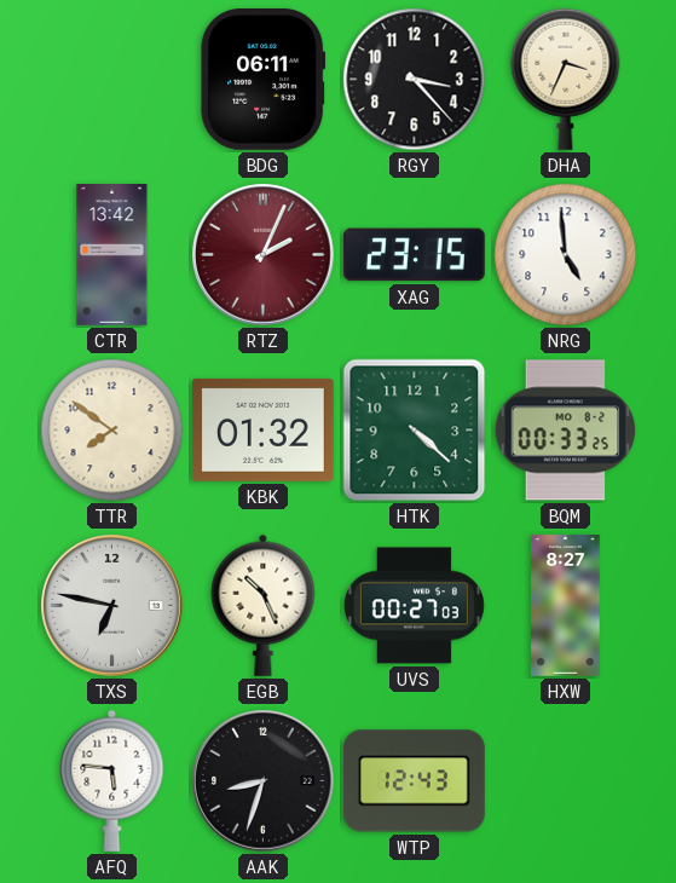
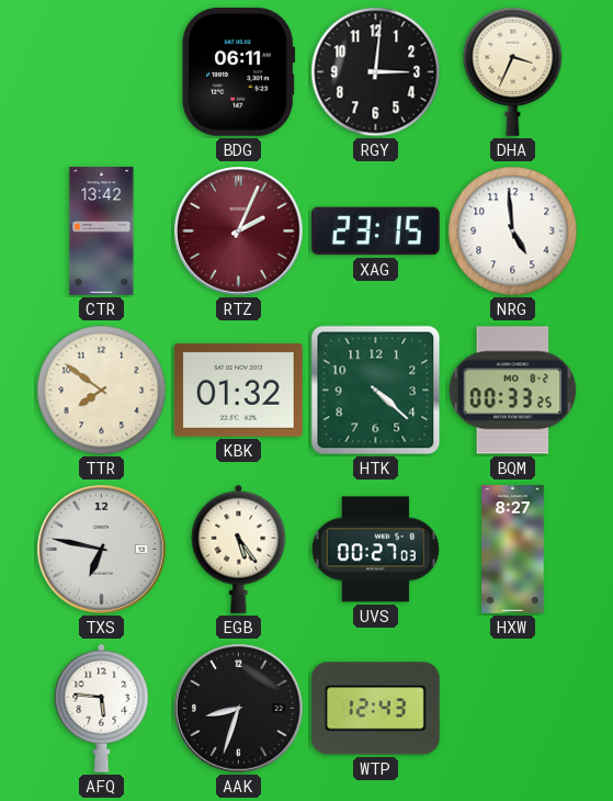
RGY: 3:23 -> 3:01 (376, 72)
EGB: 10:26 -> 5:24 (239, 549)
